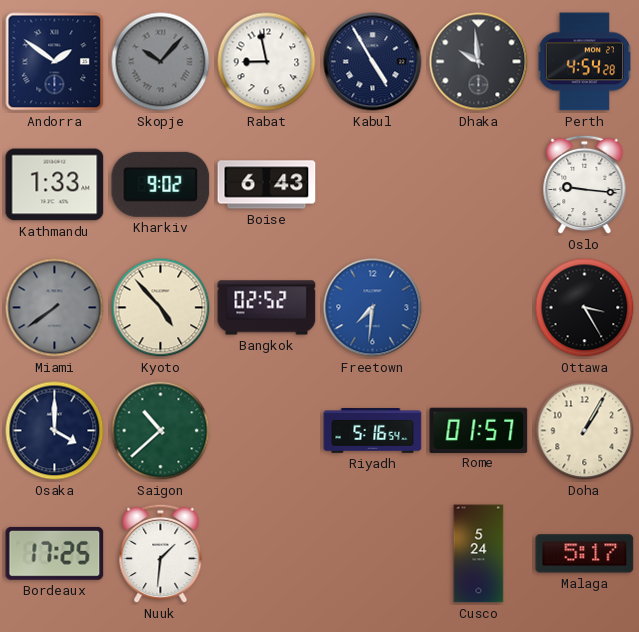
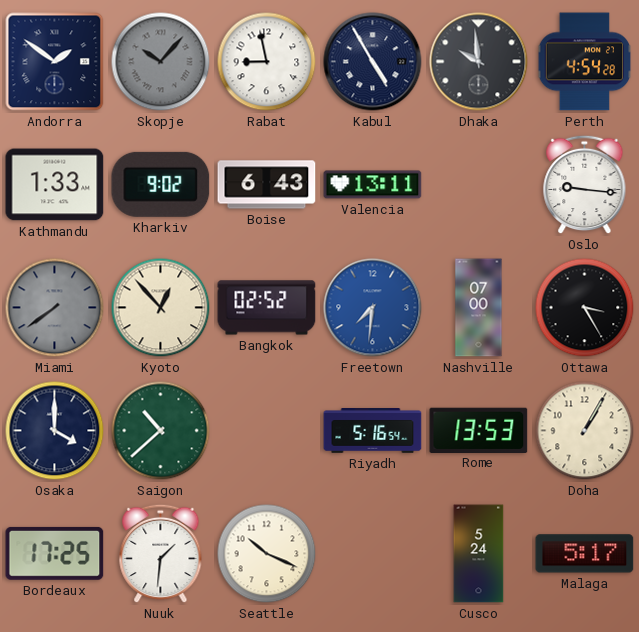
Valencia: none -> 13:11 (373, 185)
Kyoto: 4:53 -> 12:53 (161, 308)
Nashville: none -> 07:00 (479, 308)
Rome: 01:57 -> 13:53 (479, 430)
Seattle: none -> 10:19 (267, 554)
